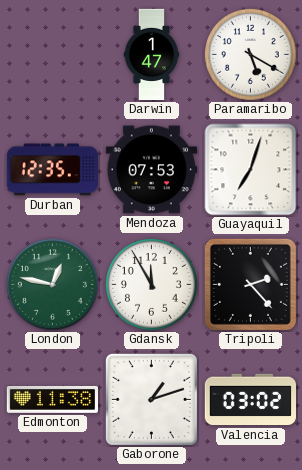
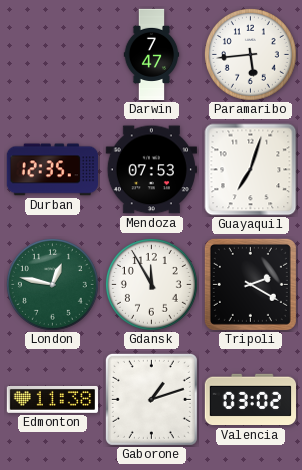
Darwin: 1:47 -> 7:47 (152, 55)
Paramaribo: 5:20 -> 5:44 (250, 54)
Tripoli: 2:23 -> 2:20 (250, 284)
